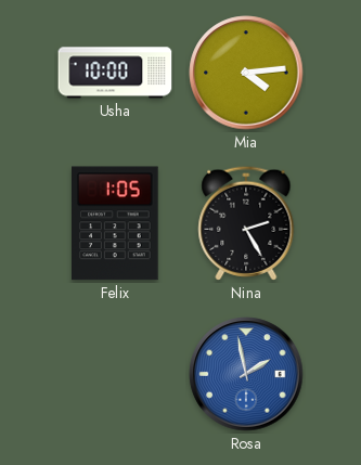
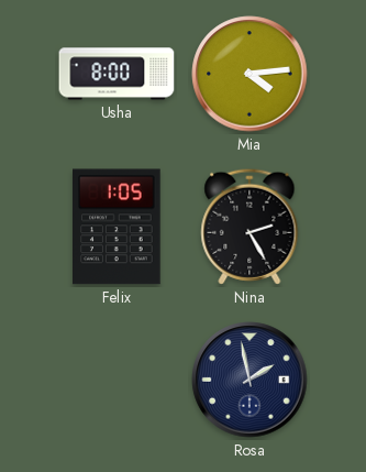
Usha: 10:00 -> 8:00 (117, 74)
Rosa dial: blue -> navy (249, 380)
